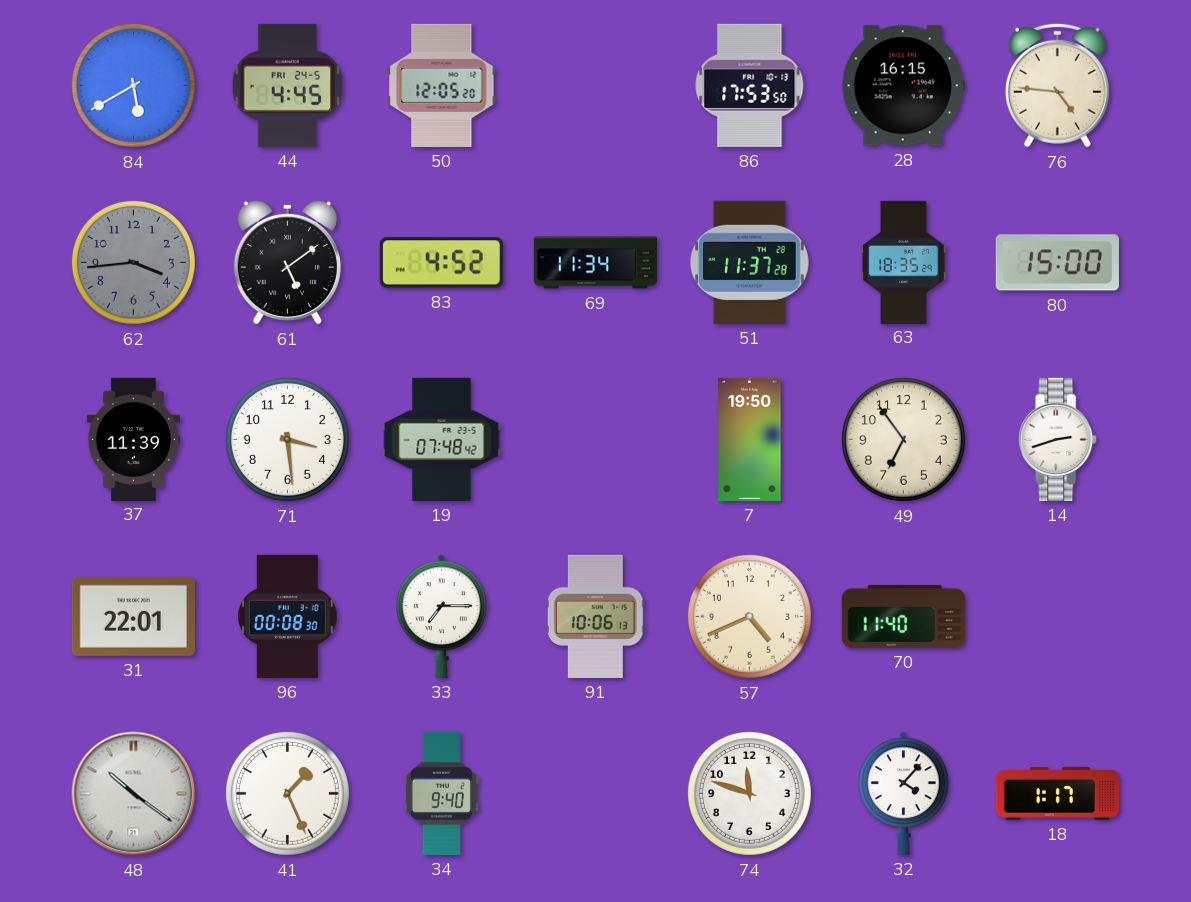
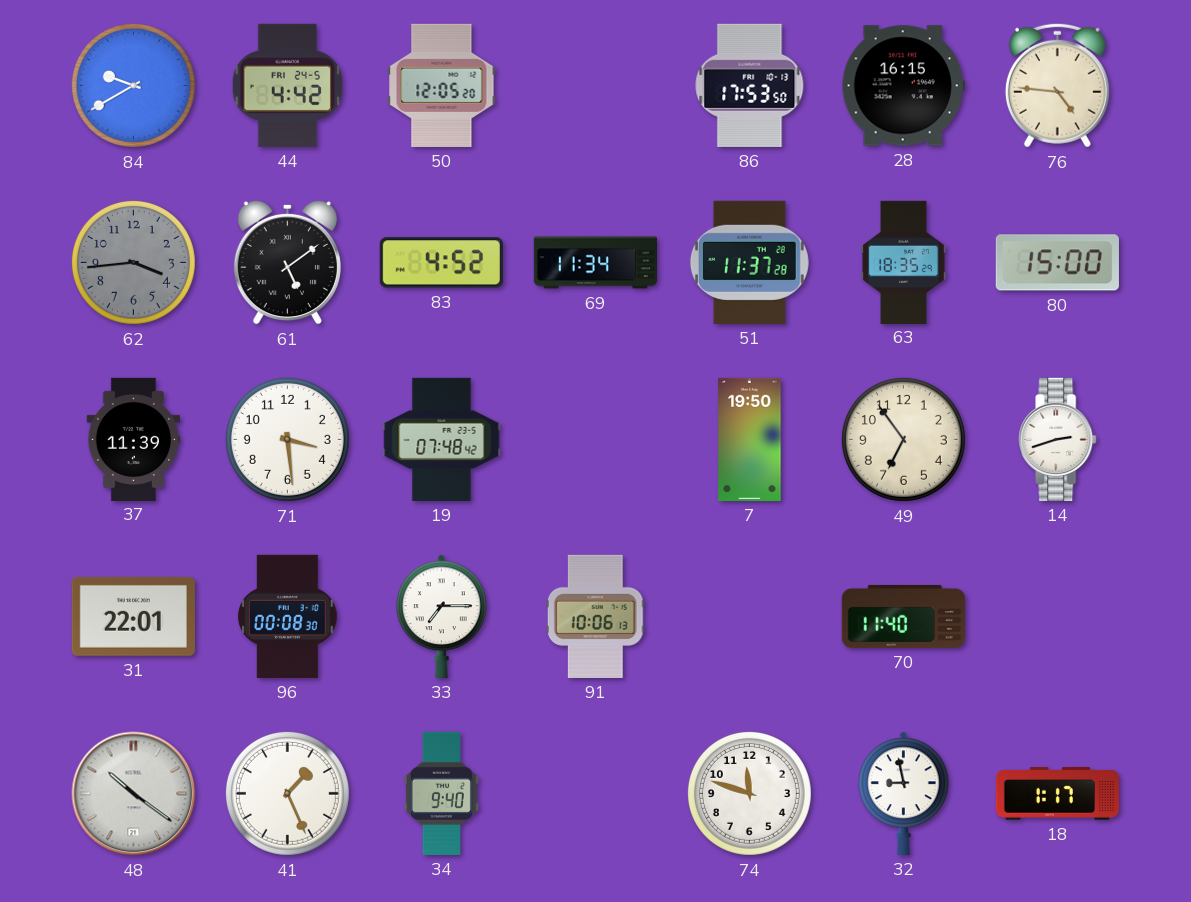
84: 5:40 -> 9:40 (133, 85)
44: 4:45 -> 4:42 (288, 85)
57: 4:41 -> none (749, 616)
32: 4:07 -> 8:58 (904, 793)
